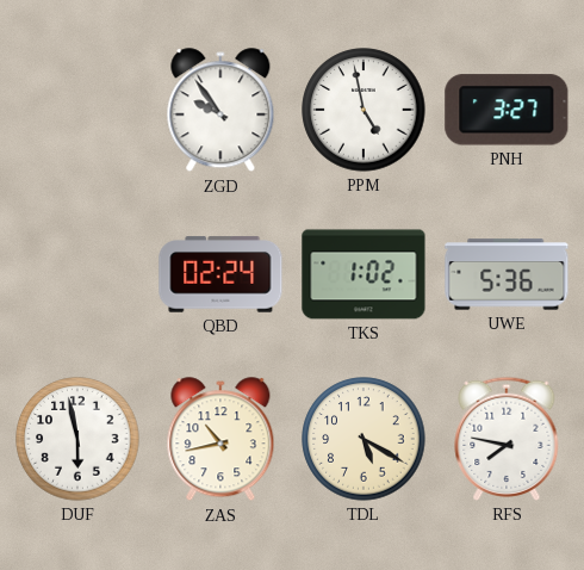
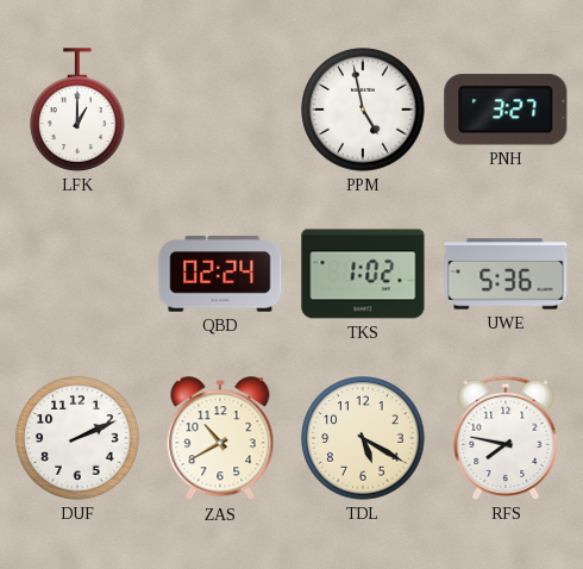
LFK: none -> 1:00 (77, 110)
ZGD: 9:54 -> none (220, 111)
DUF: 5:58 -> 2:11 (77, 438)
ZAS: 10:43 -> 10:40 (220, 439)
